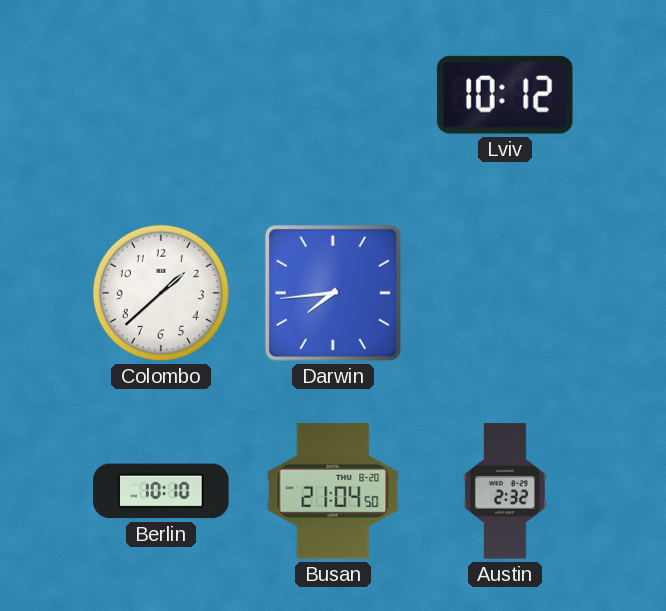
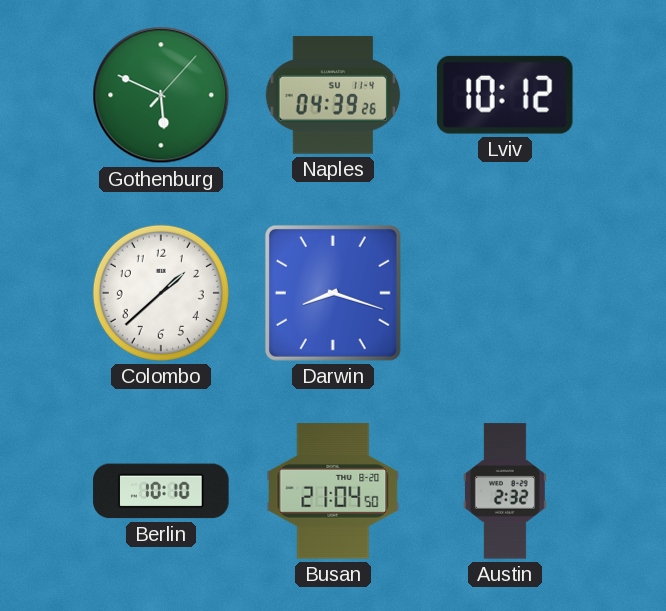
Gothenburg: none -> 5:49 (161, 95)
Naples: none -> 04:39 (333, 95)
Darwin: 7:44 -> 8:18 (333, 293)
